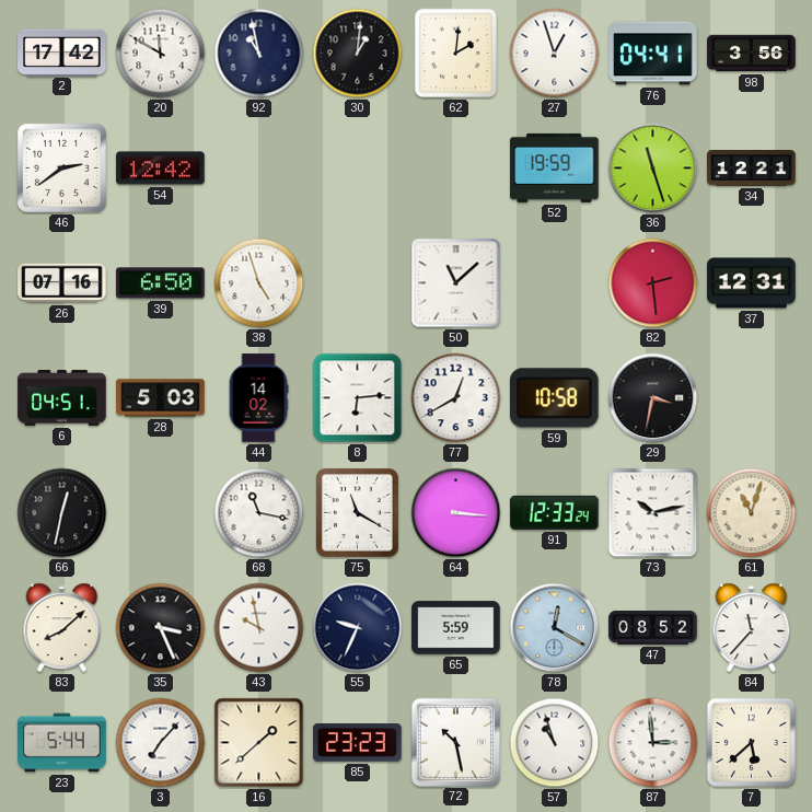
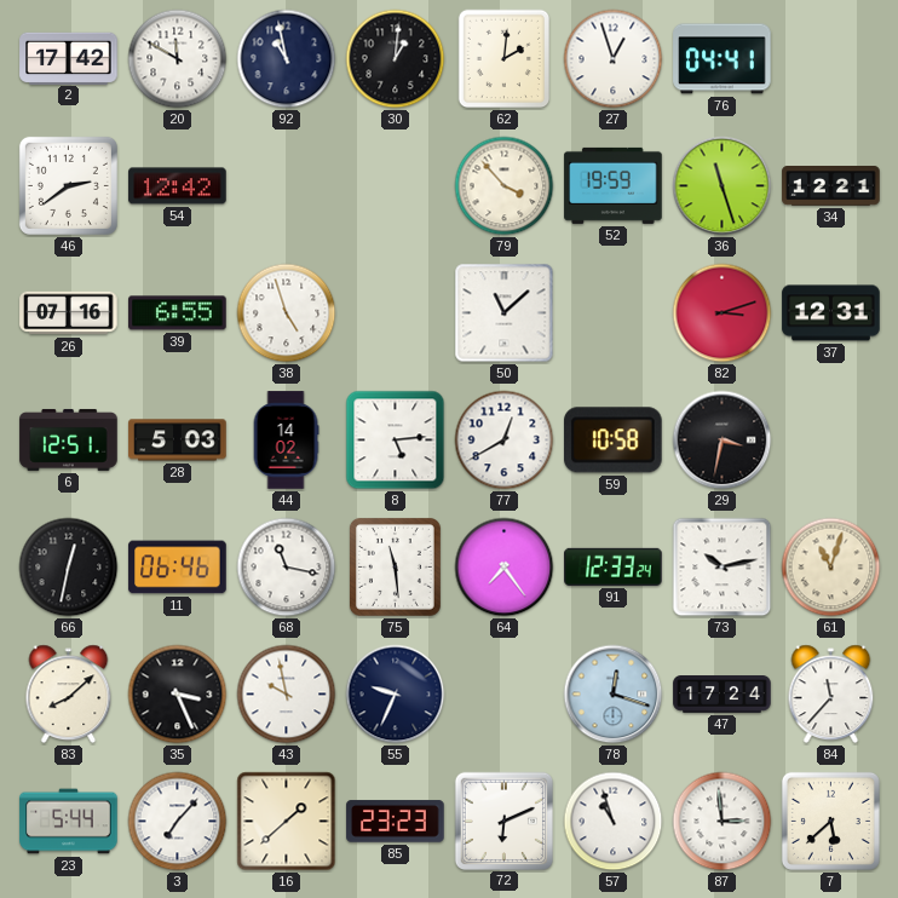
98: 3:56 -> none (752, 54)
79: none -> 3:53 (505, 186)
39: 6:50 -> 6:55 (178, 313)
82: 2:29 -> 3:12 (723, 313)
6: 04:51 -> 12:51 (69, 439)
8: 6:14 -> 5:14 (396, 441)
11: none -> 06:46 (178, 568)
75: 11:20 -> 11:29 (395, 566)
64: 3:16 -> 7:24 (505, 568)
65: 5:59 -> none (456, 628)
78: 12:20 -> 12:18 (614, 695)
47: 08:52 -> 17:24 (723, 695)
72: 10:28 -> 6:11 (503, 821)
